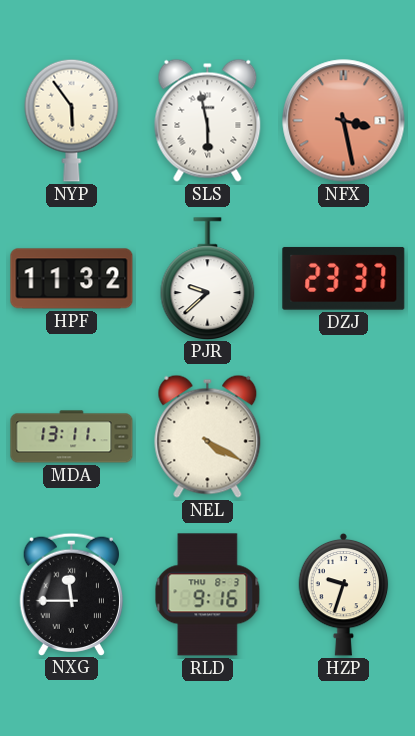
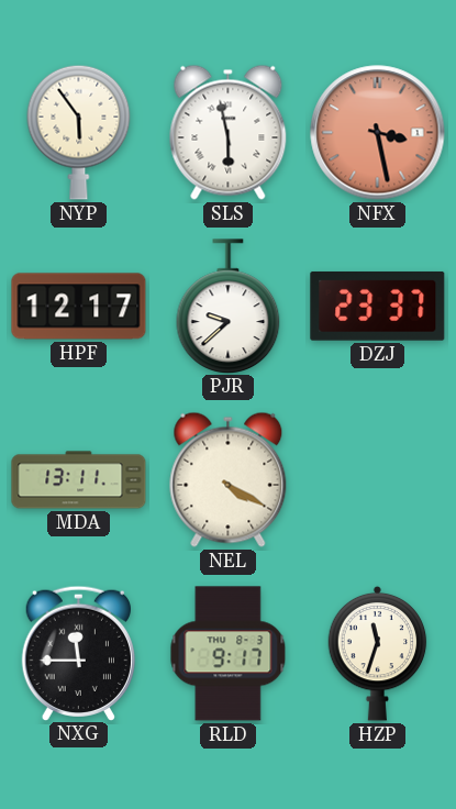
HPF: 11:32 -> 12:17 (79, 307)
RLD: 9:16 -> 9:17 (229, 654)
HZP: 9:33 -> 11:33 (378, 653)
